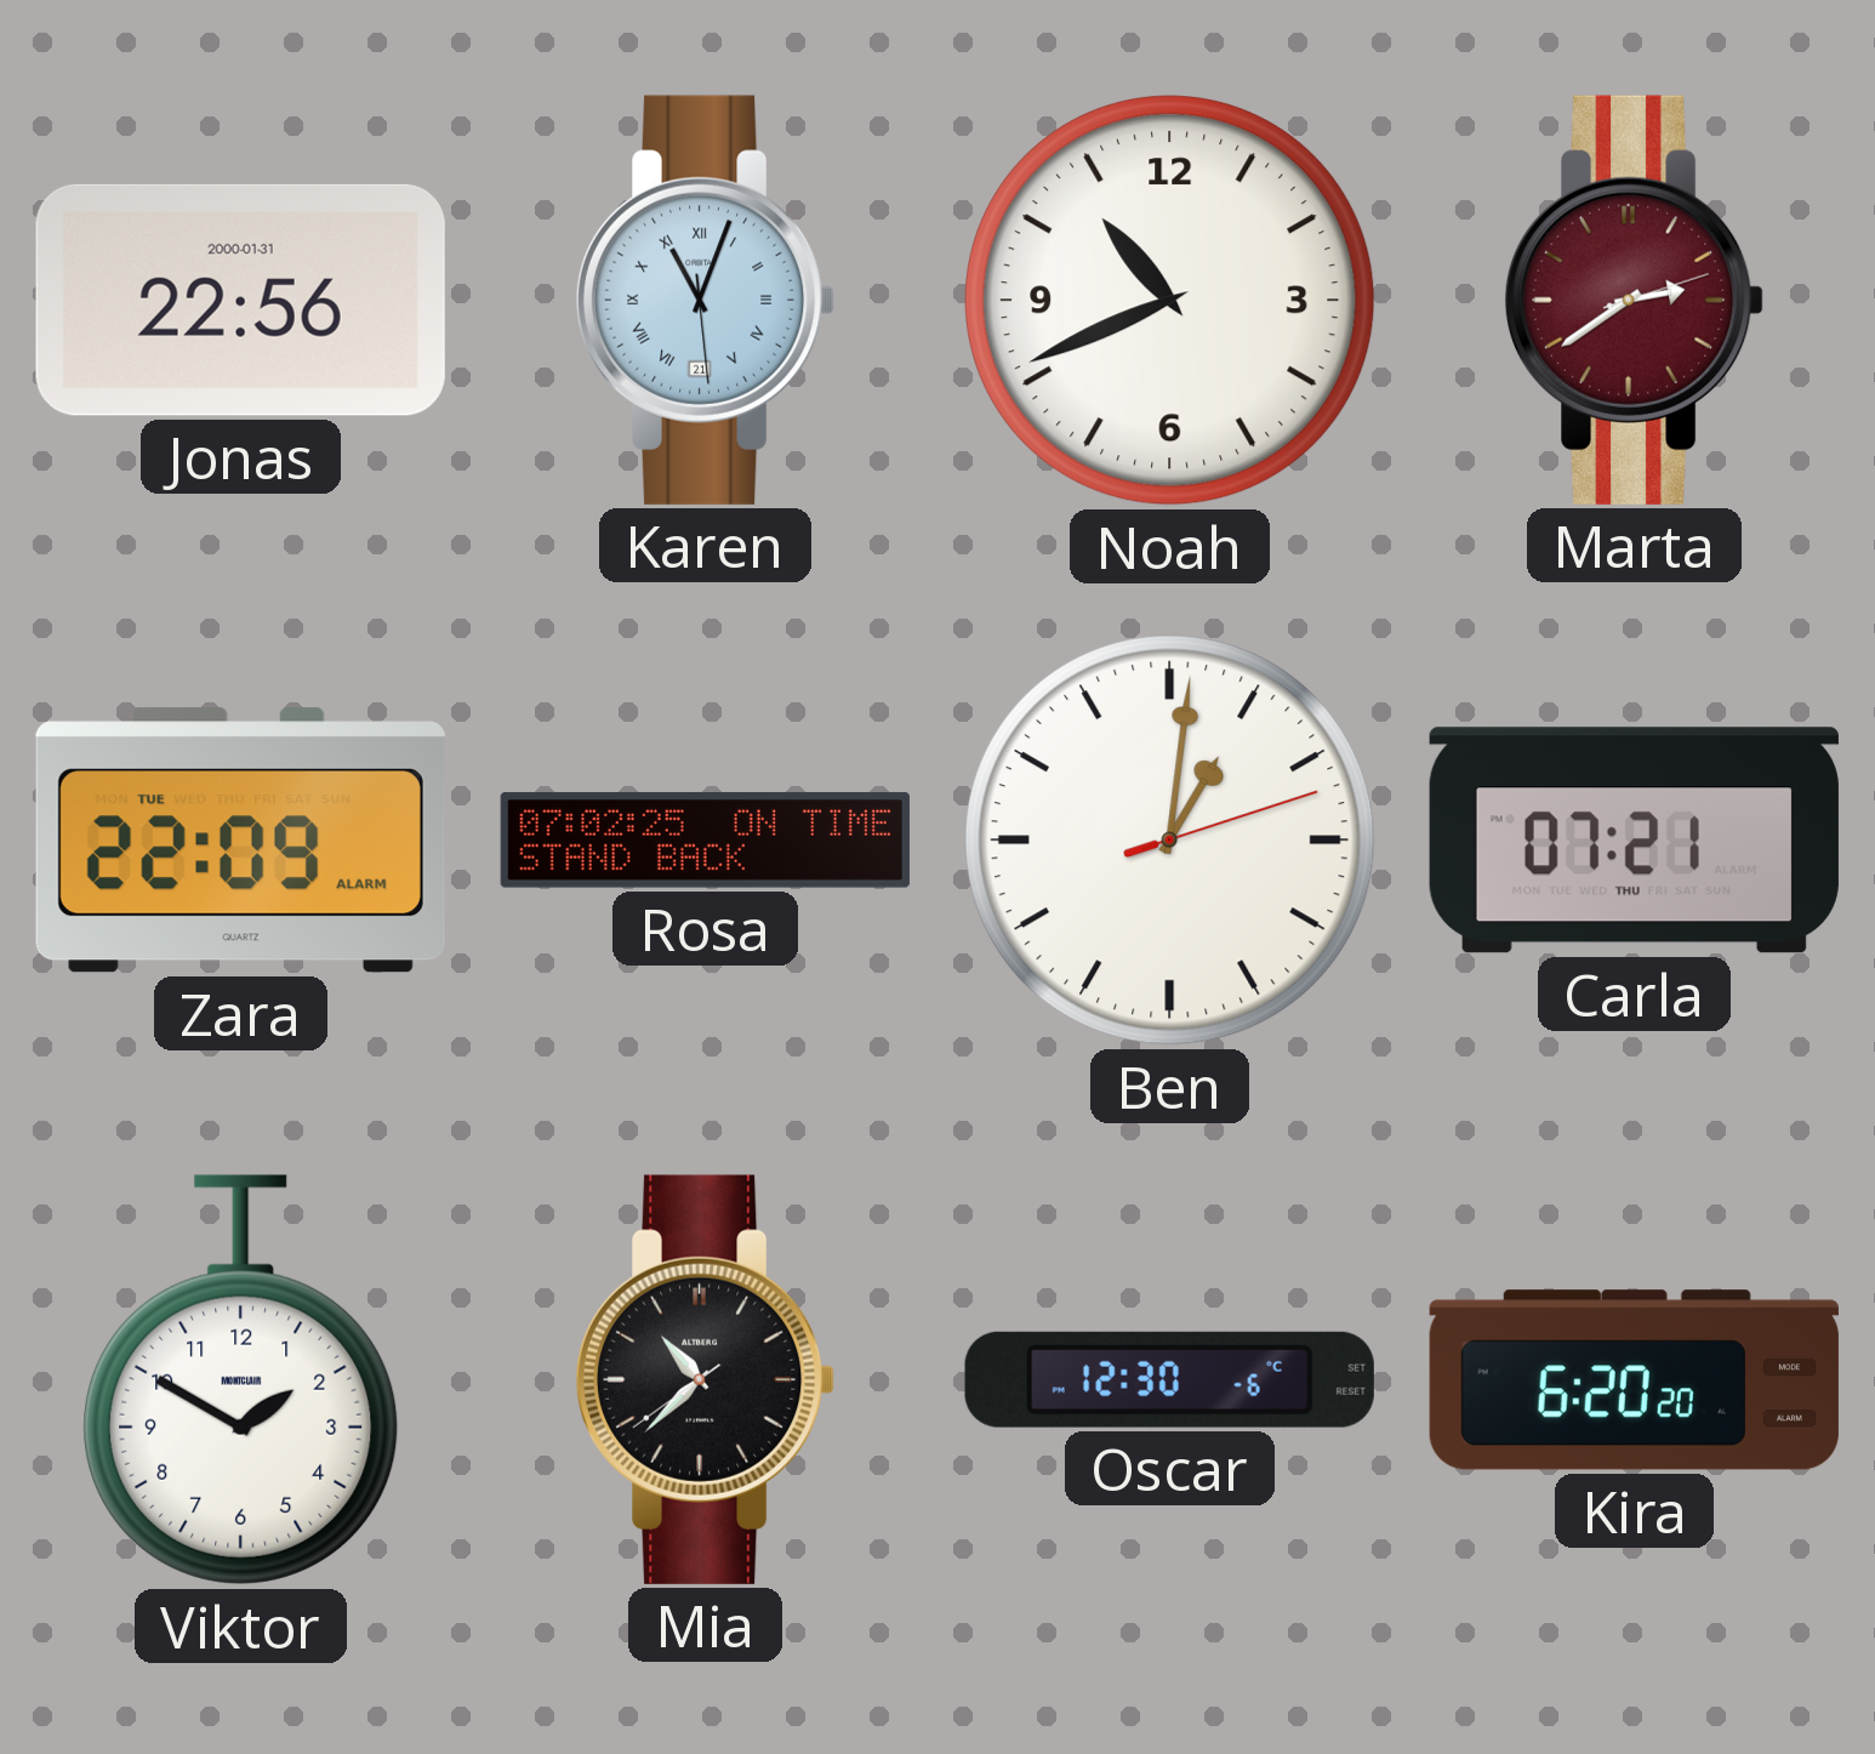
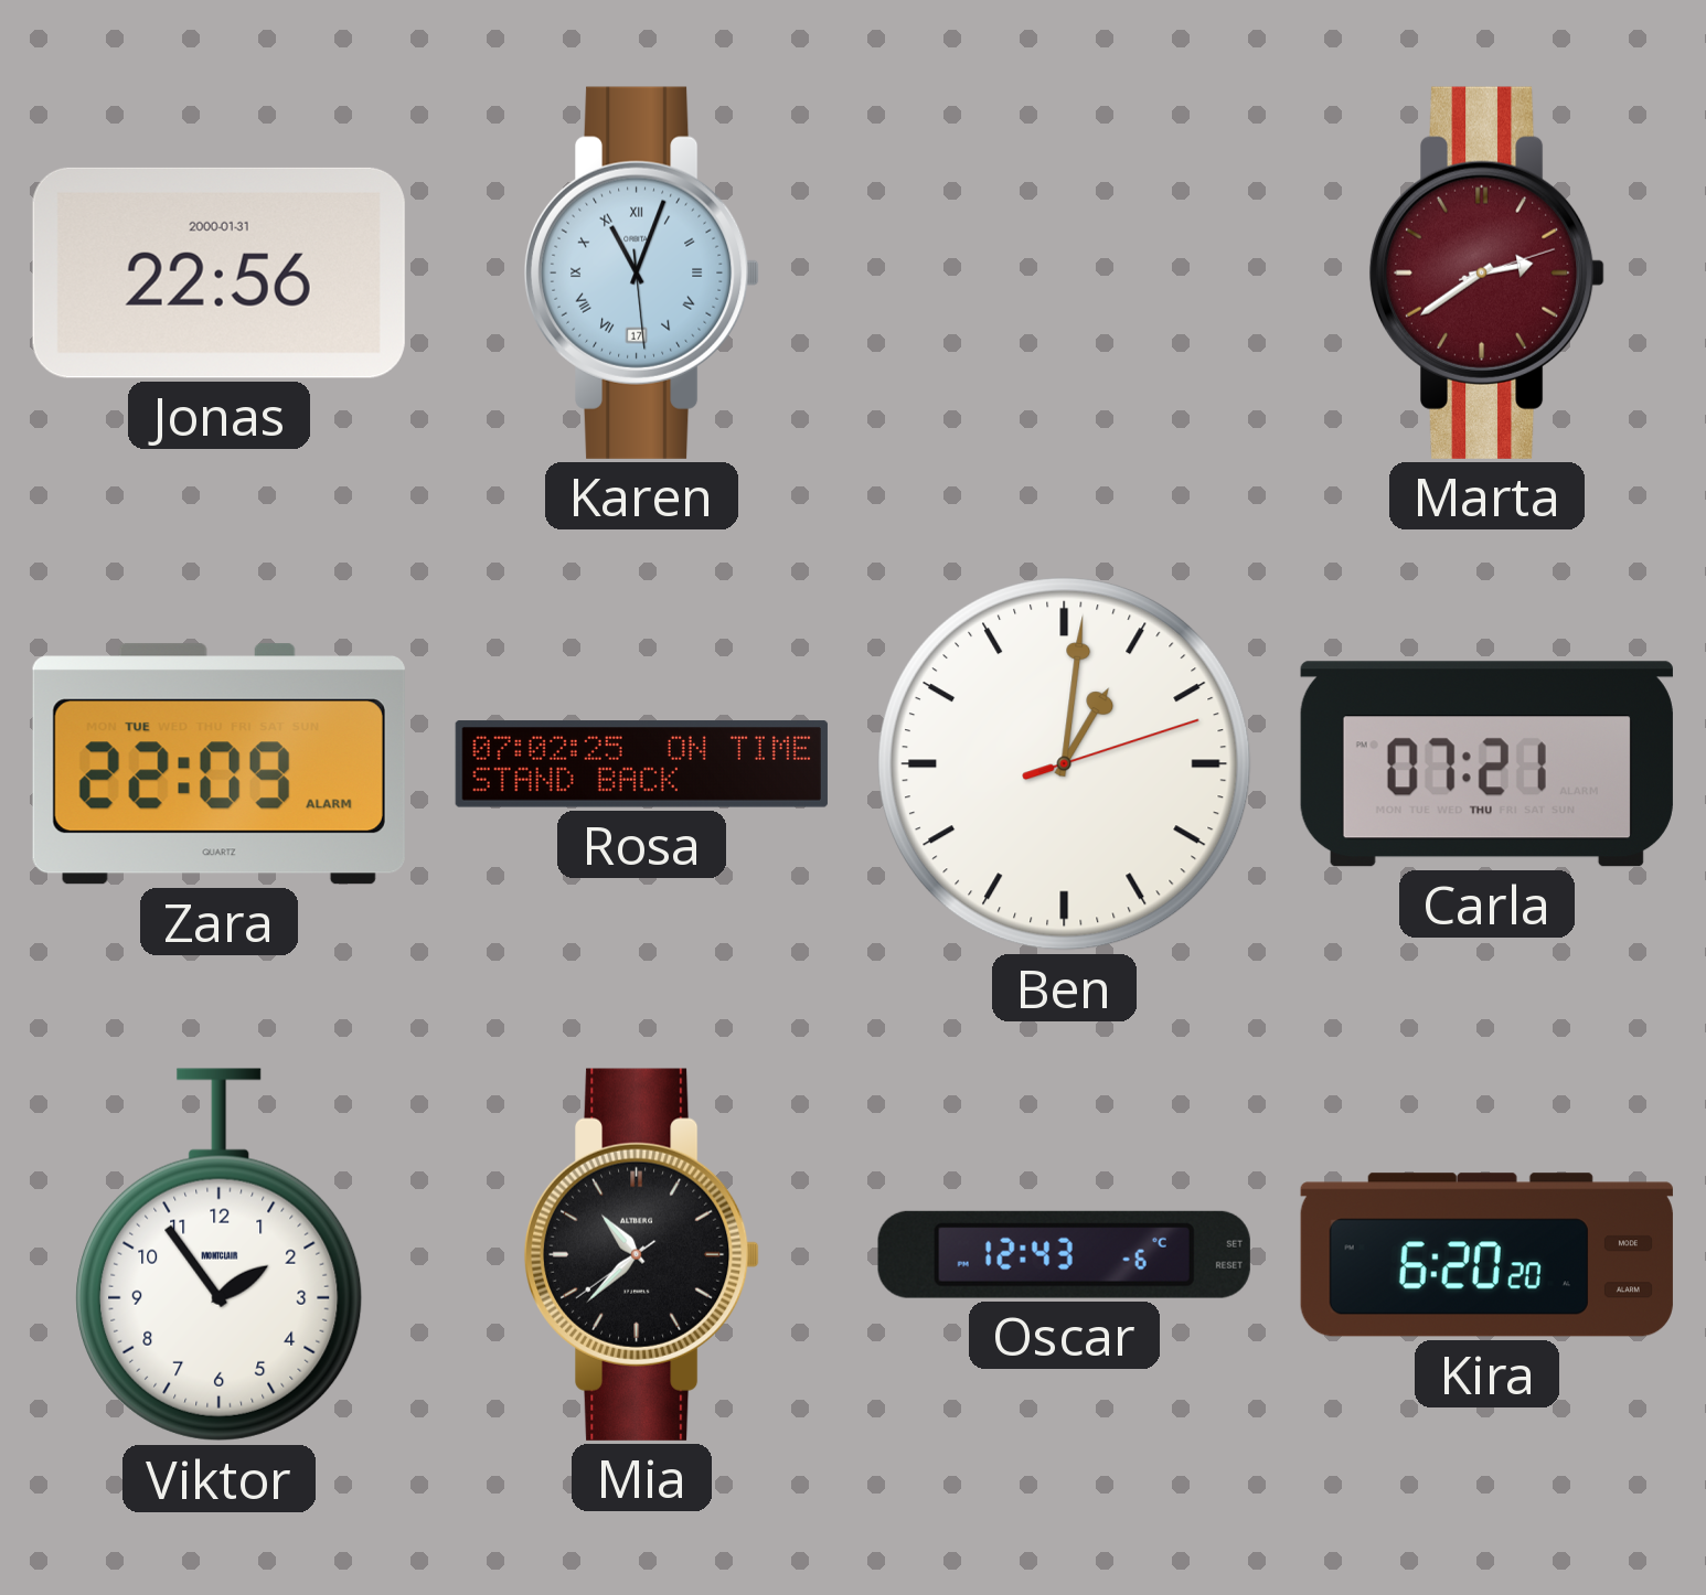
Karen date: 21 -> 17 (642, 272)
Noah: 10:41 -> none (1170, 301)
Viktor: 1:50 -> 1:54 (220, 1255)
Oscar: 12:30 -> 12:43 (1064, 1254)
